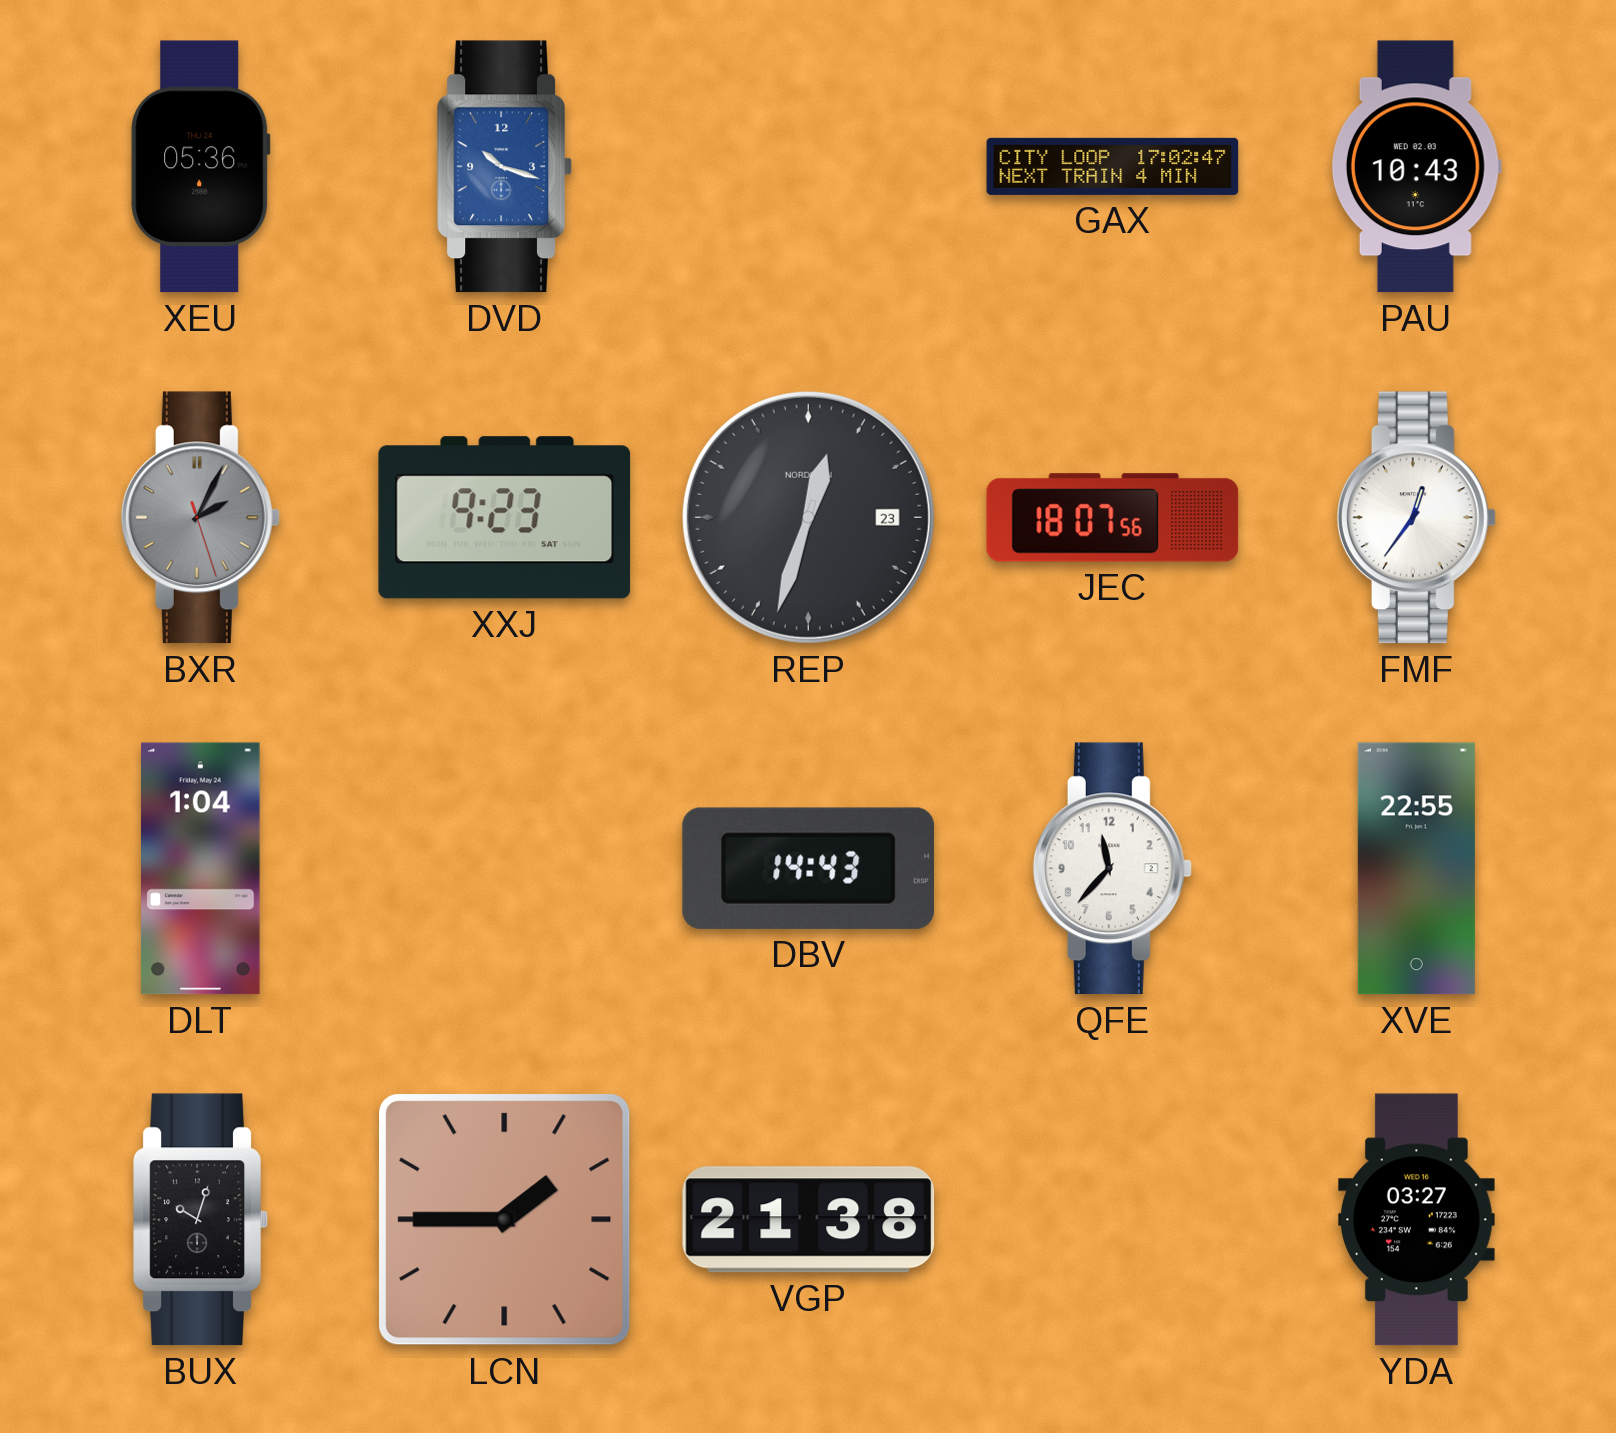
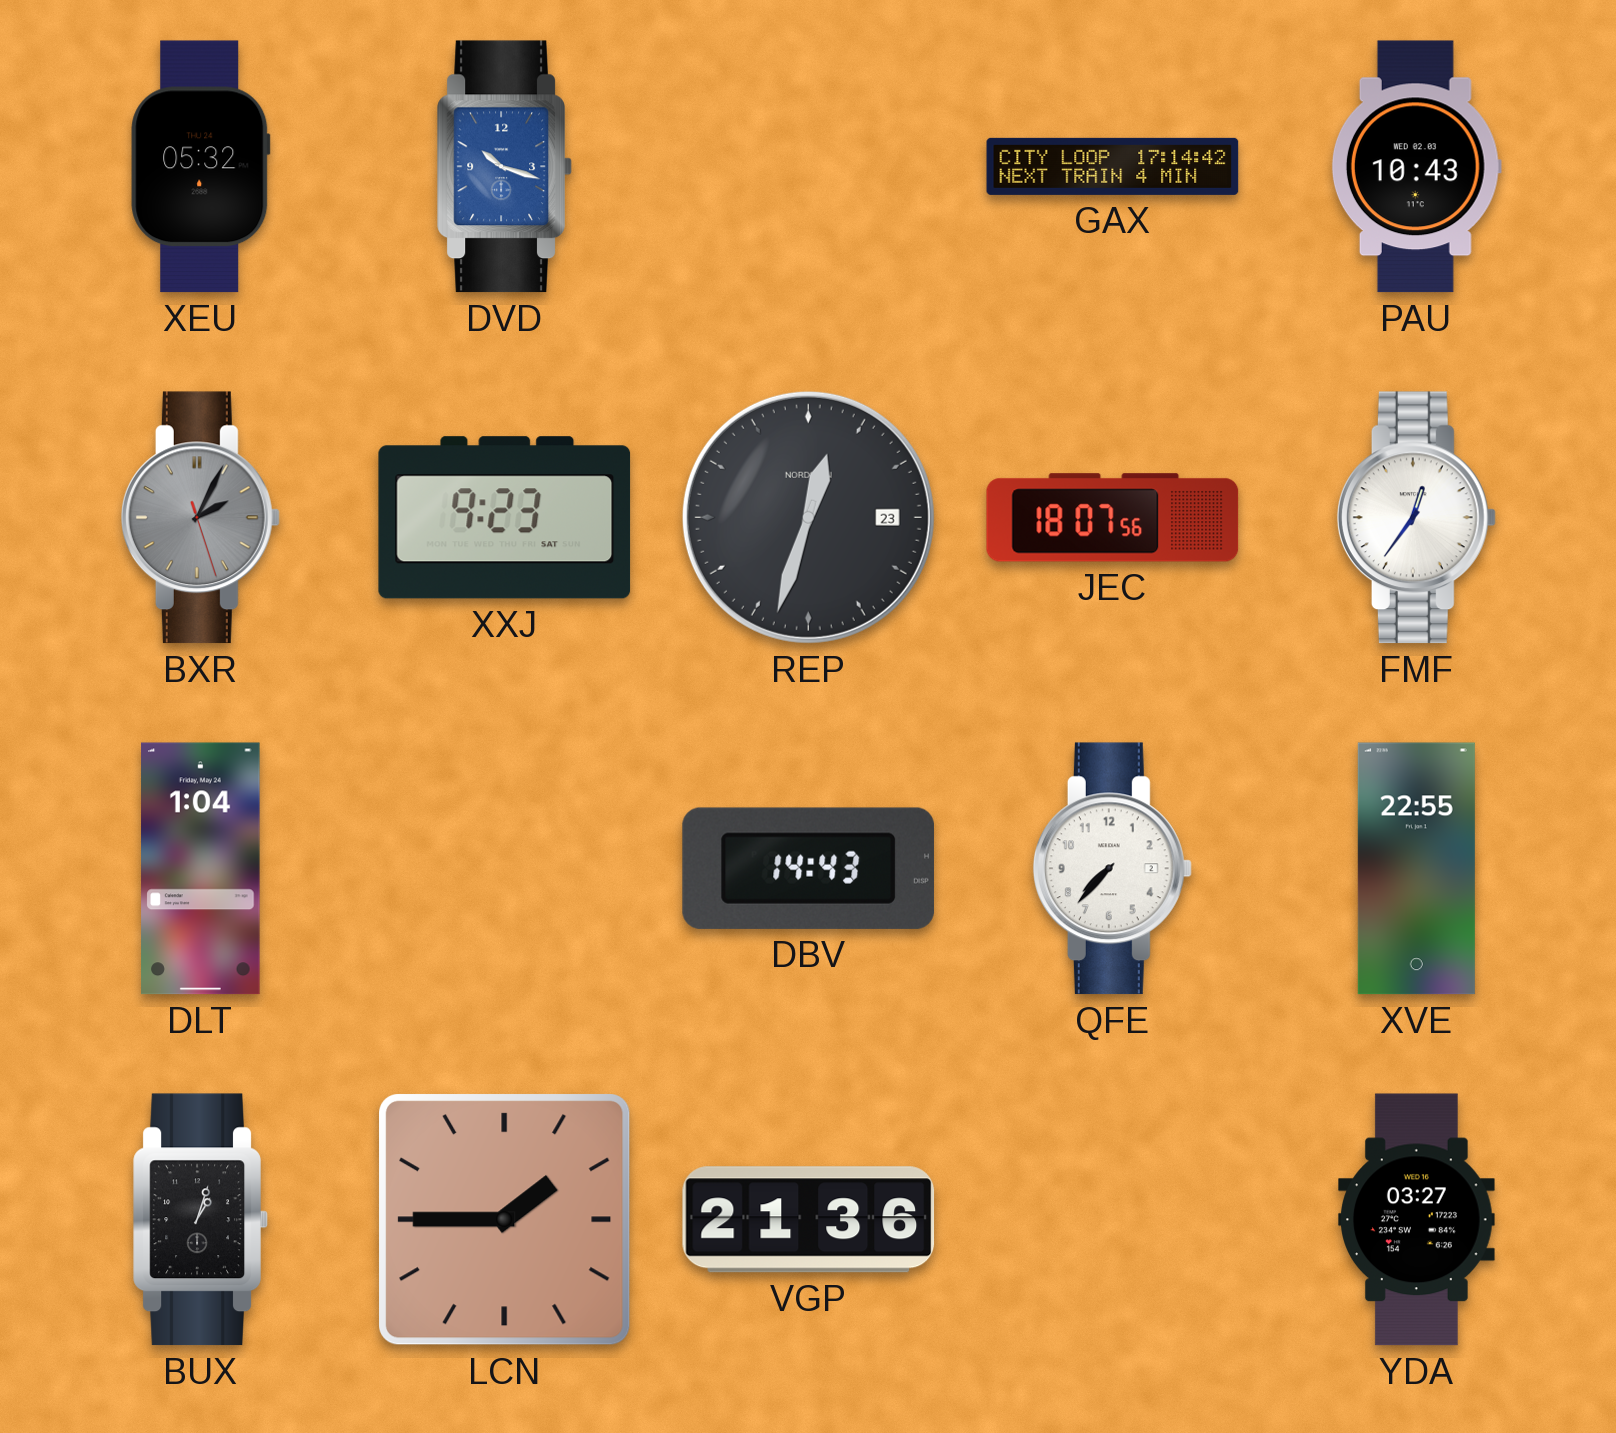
XEU: 05:36 -> 05:32 (201, 167)
GAX: 17:02 -> 17:14 (1113, 166)
QFE: 11:37 -> 7:37 (1112, 869)
BUX: 10:03 -> 1:03 (201, 1220)
VGP: 21:38 -> 21:36 (809, 1220)
